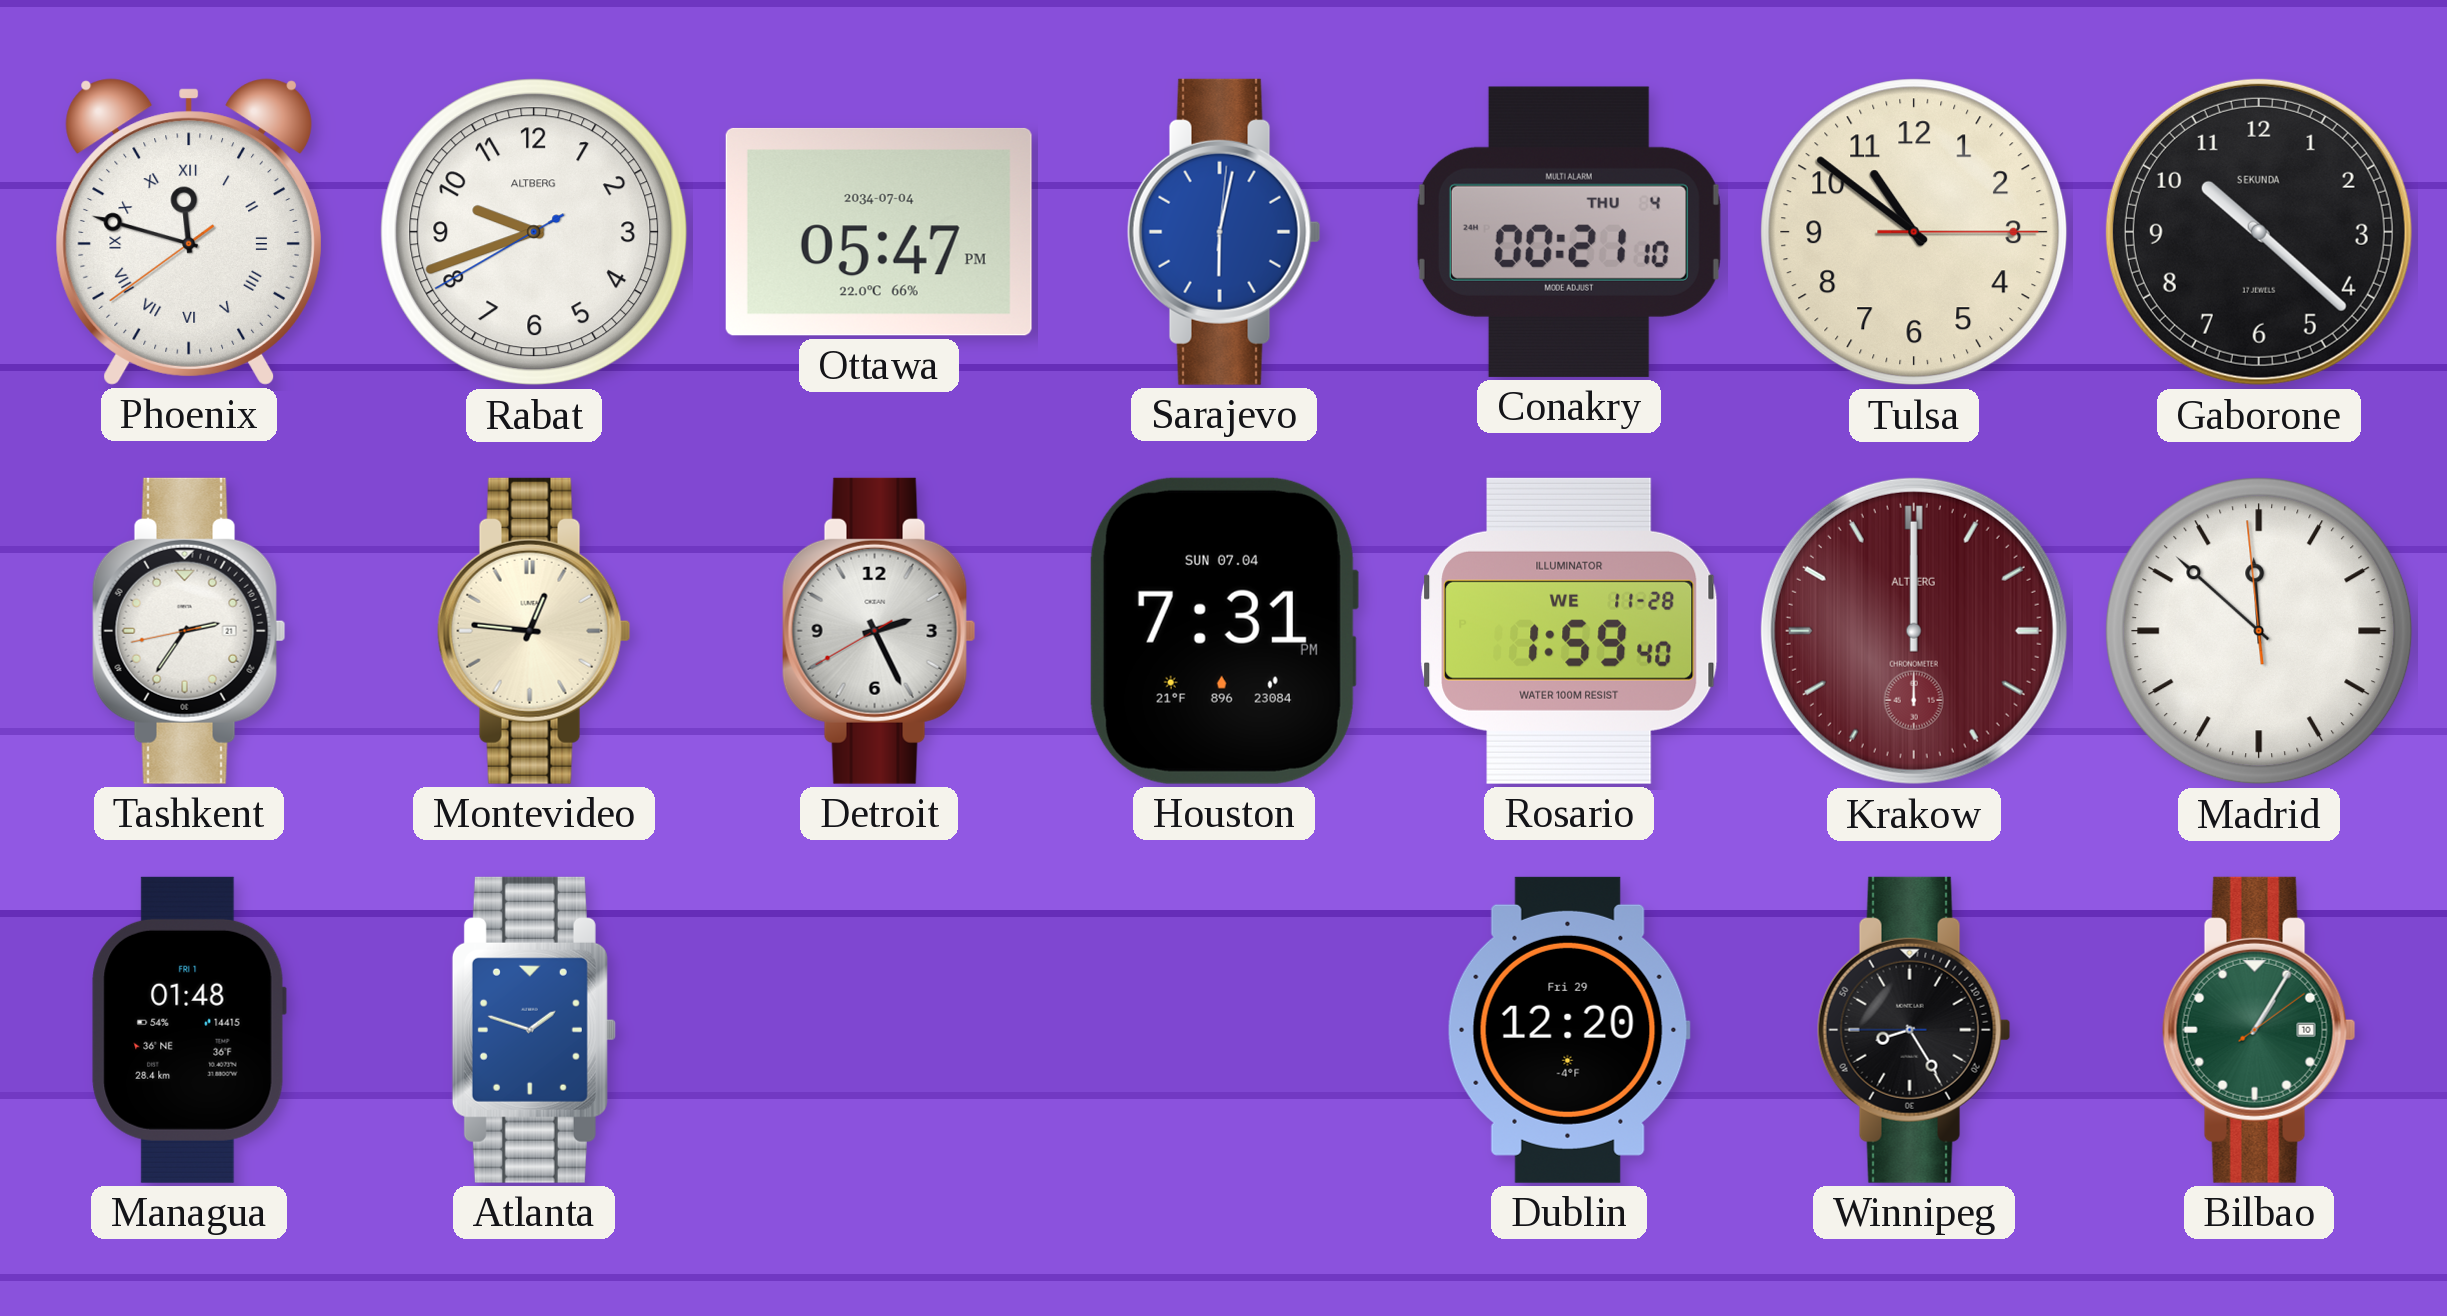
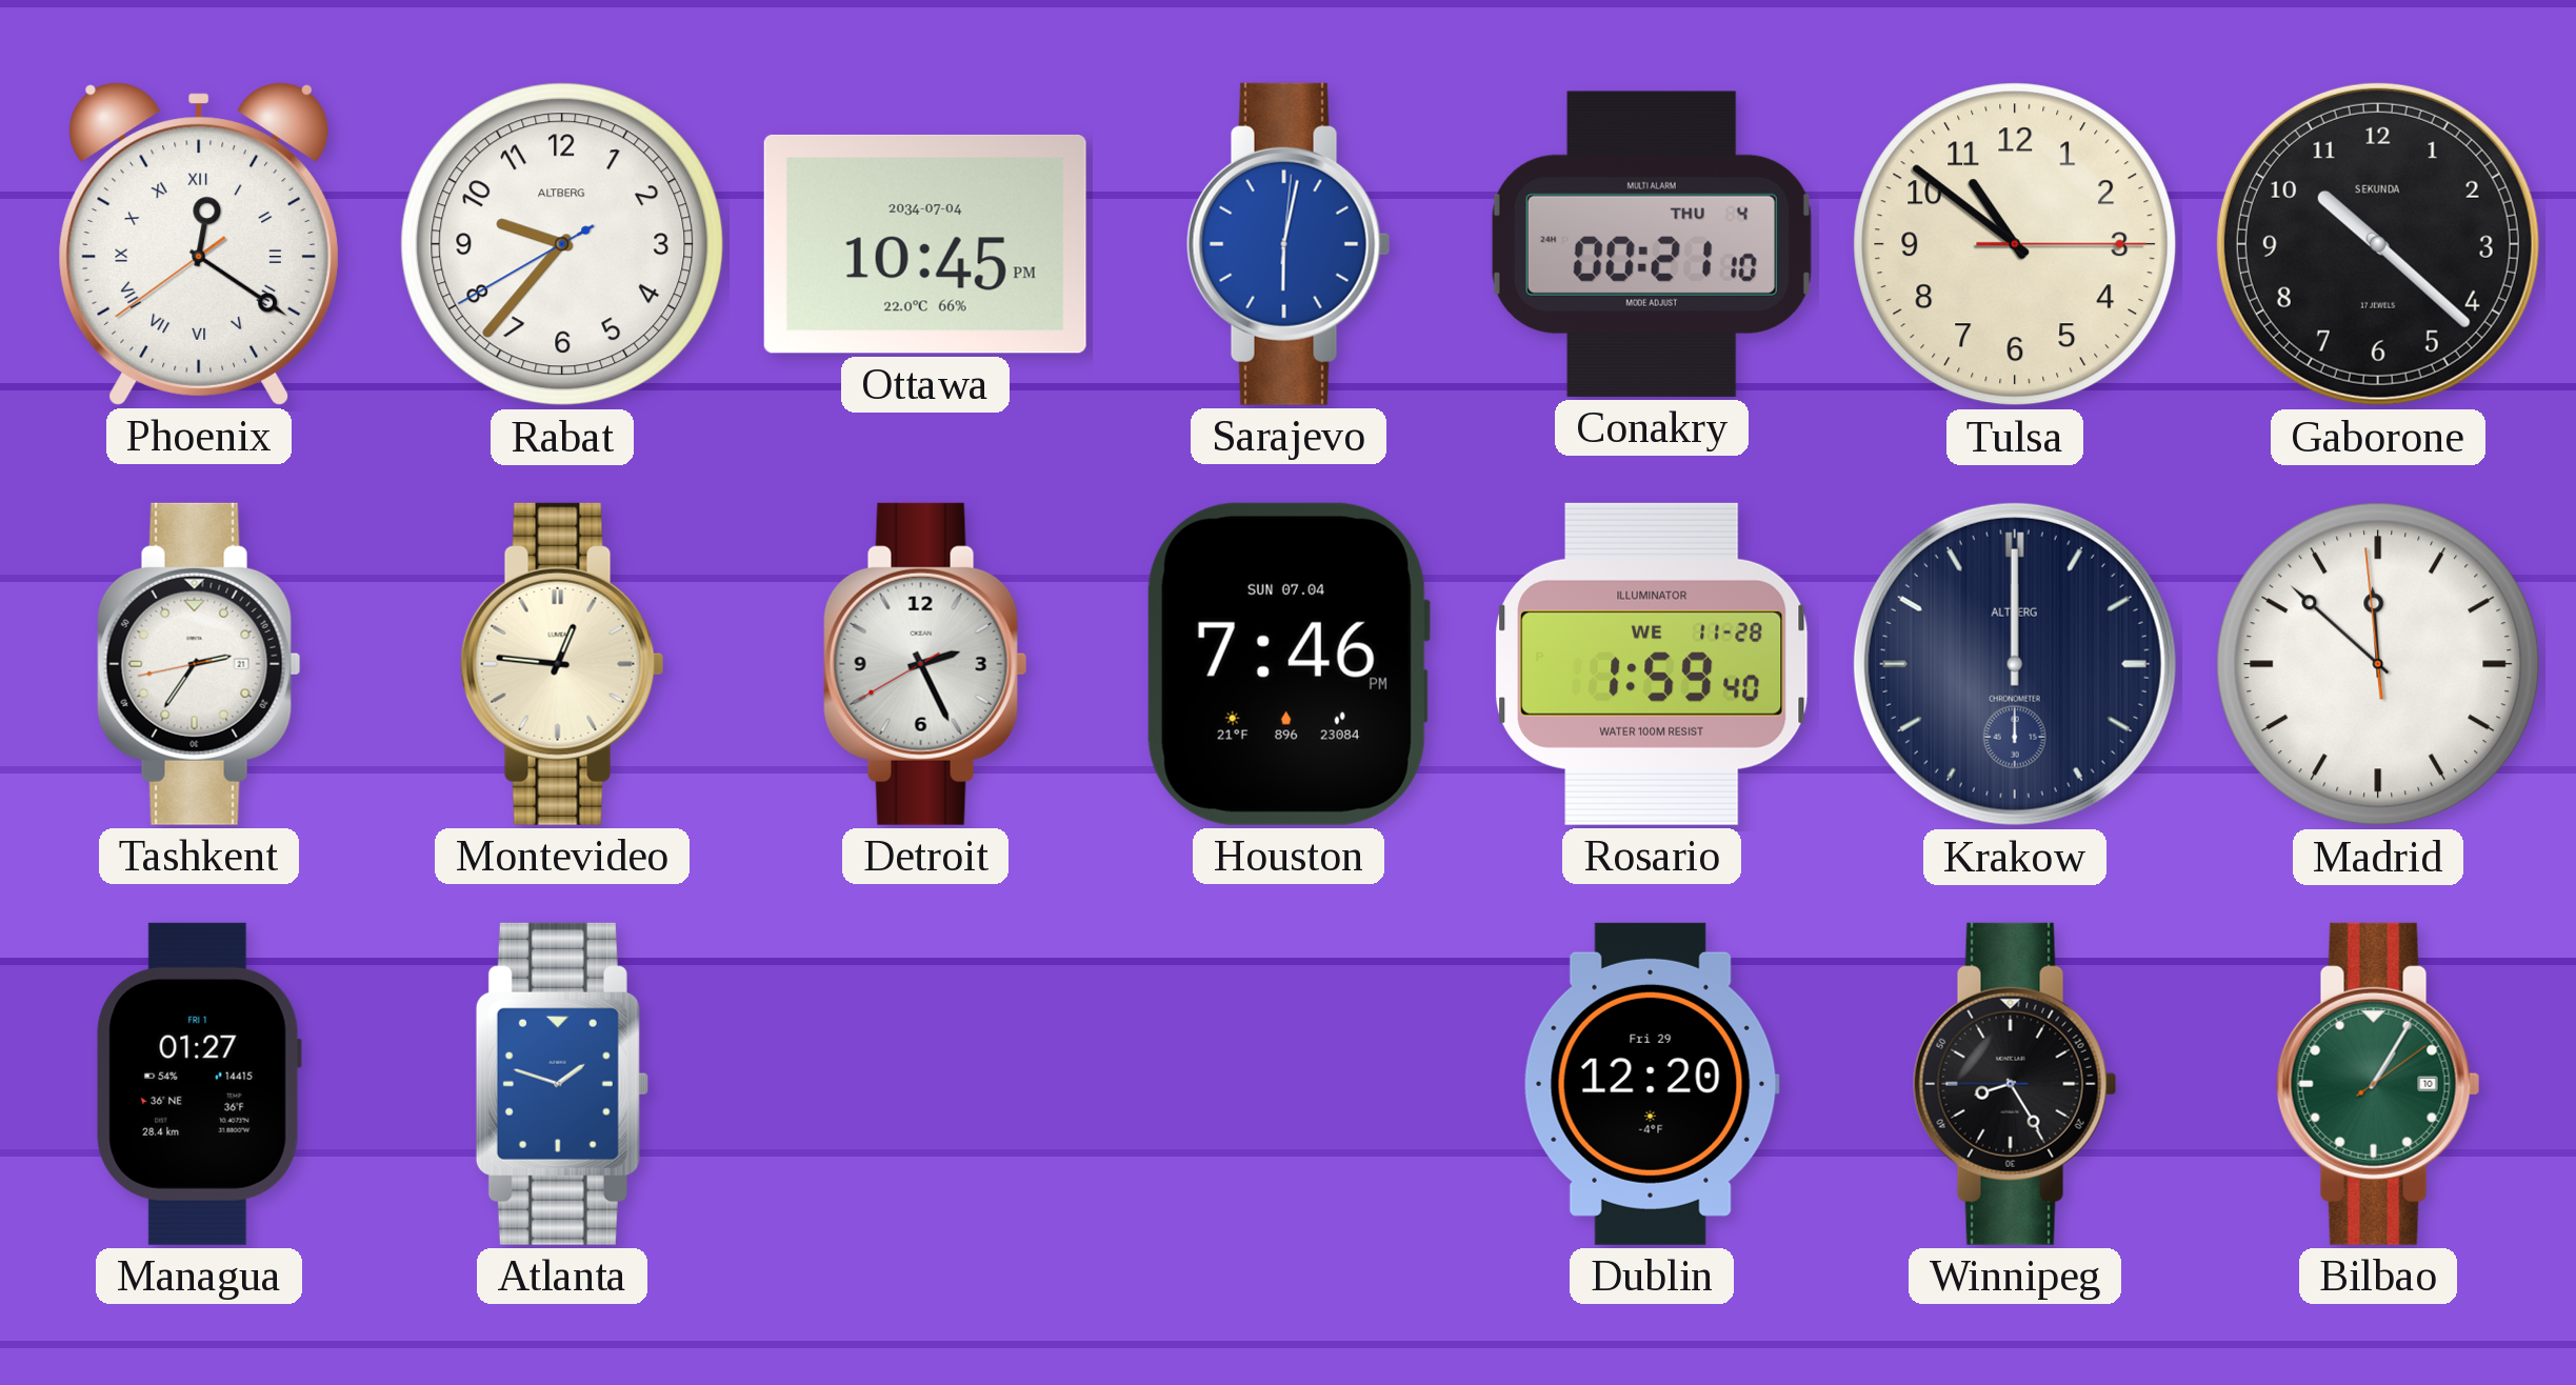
Phoenix: 11:47 -> 12:20 (199, 244)
Rabat: 9:41 -> 9:36 (562, 244)
Ottawa: 05:47 -> 10:45 (925, 244)
Houston: 7:31 -> 7:46 (1287, 664)
Krakow dial: burgundy -> navy (2015, 664)
Managua: 01:48 -> 01:27 (199, 1084)
